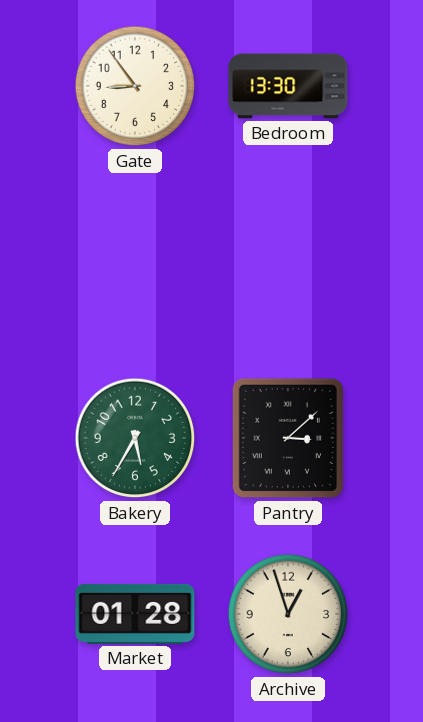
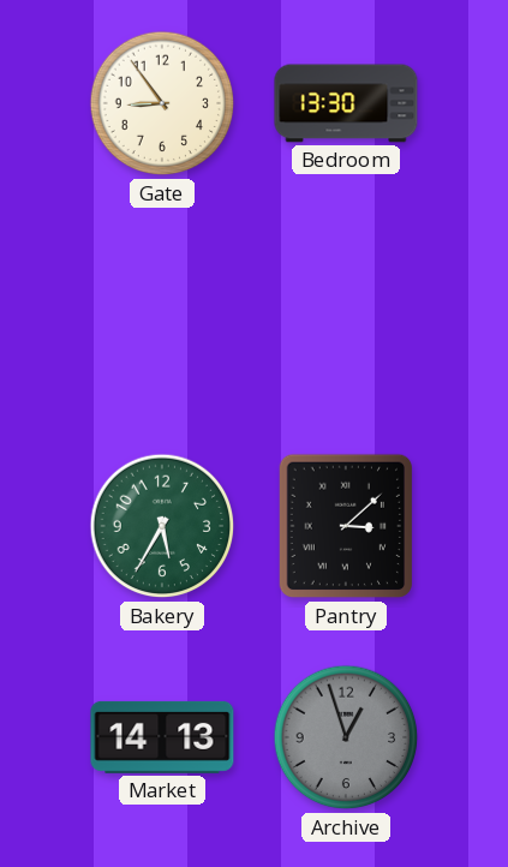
Market: 01:28 -> 14:13 (162, 737)
Archive dial: cream -> grey (346, 737)
